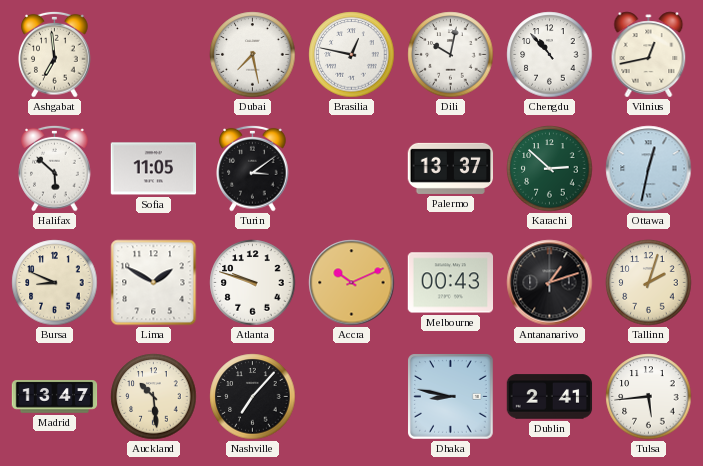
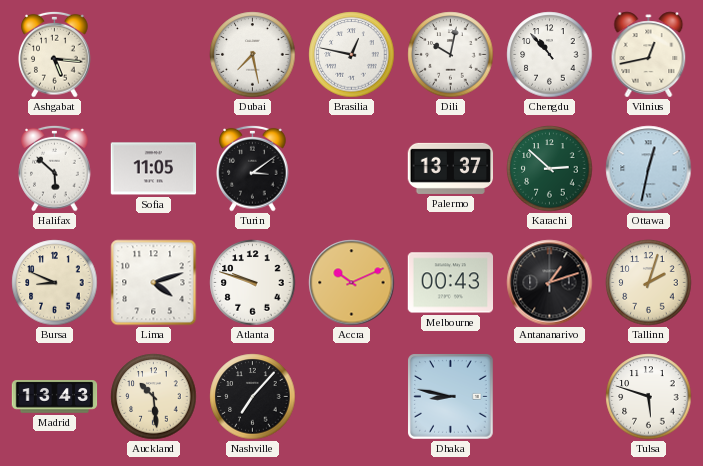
Ashgabat: 6:59 -> 5:16 (55, 54)
Lima: 1:50 -> 4:12 (154, 283)
Madrid: 13:47 -> 13:43 (55, 397)
Dublin: 2:41 -> none (550, 397)
Tulsa: 5:44 -> 5:48 (649, 397)
